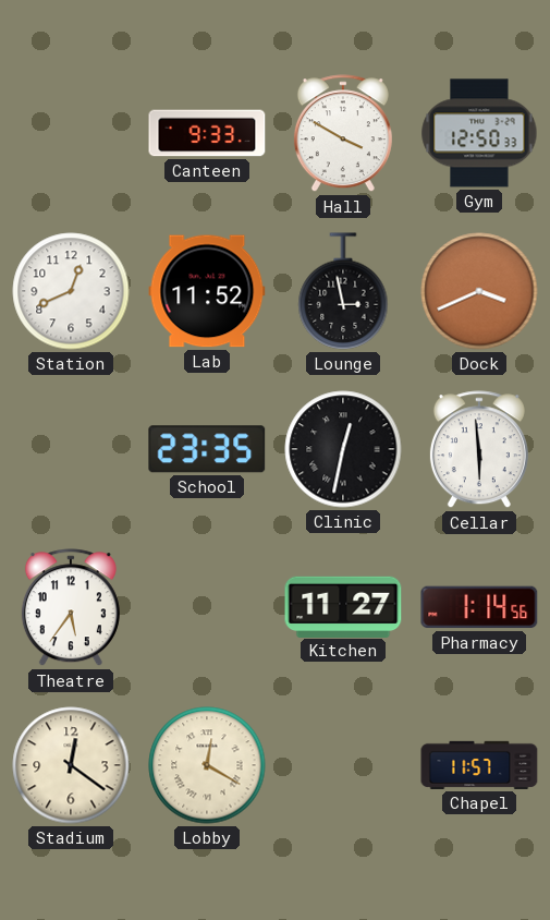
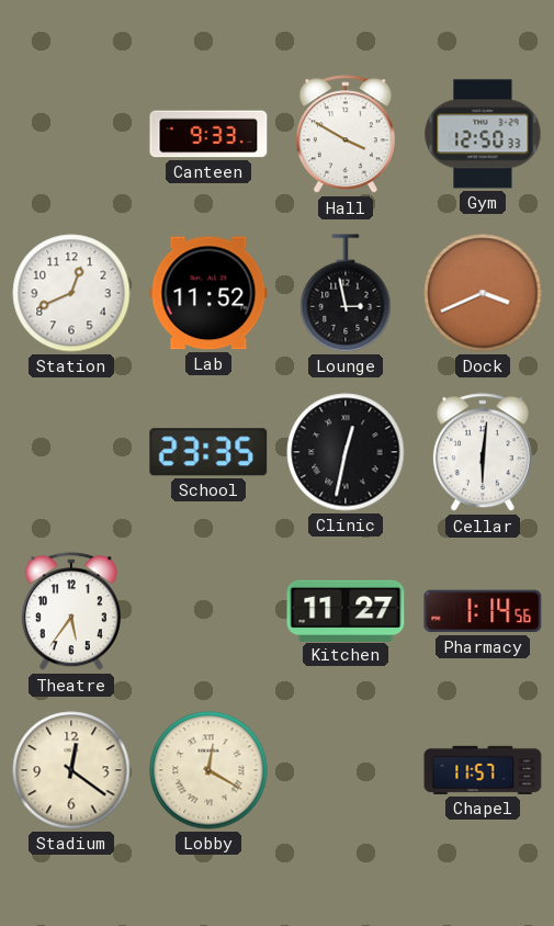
Cellar: 5:59 -> 6:01 (483, 453)
